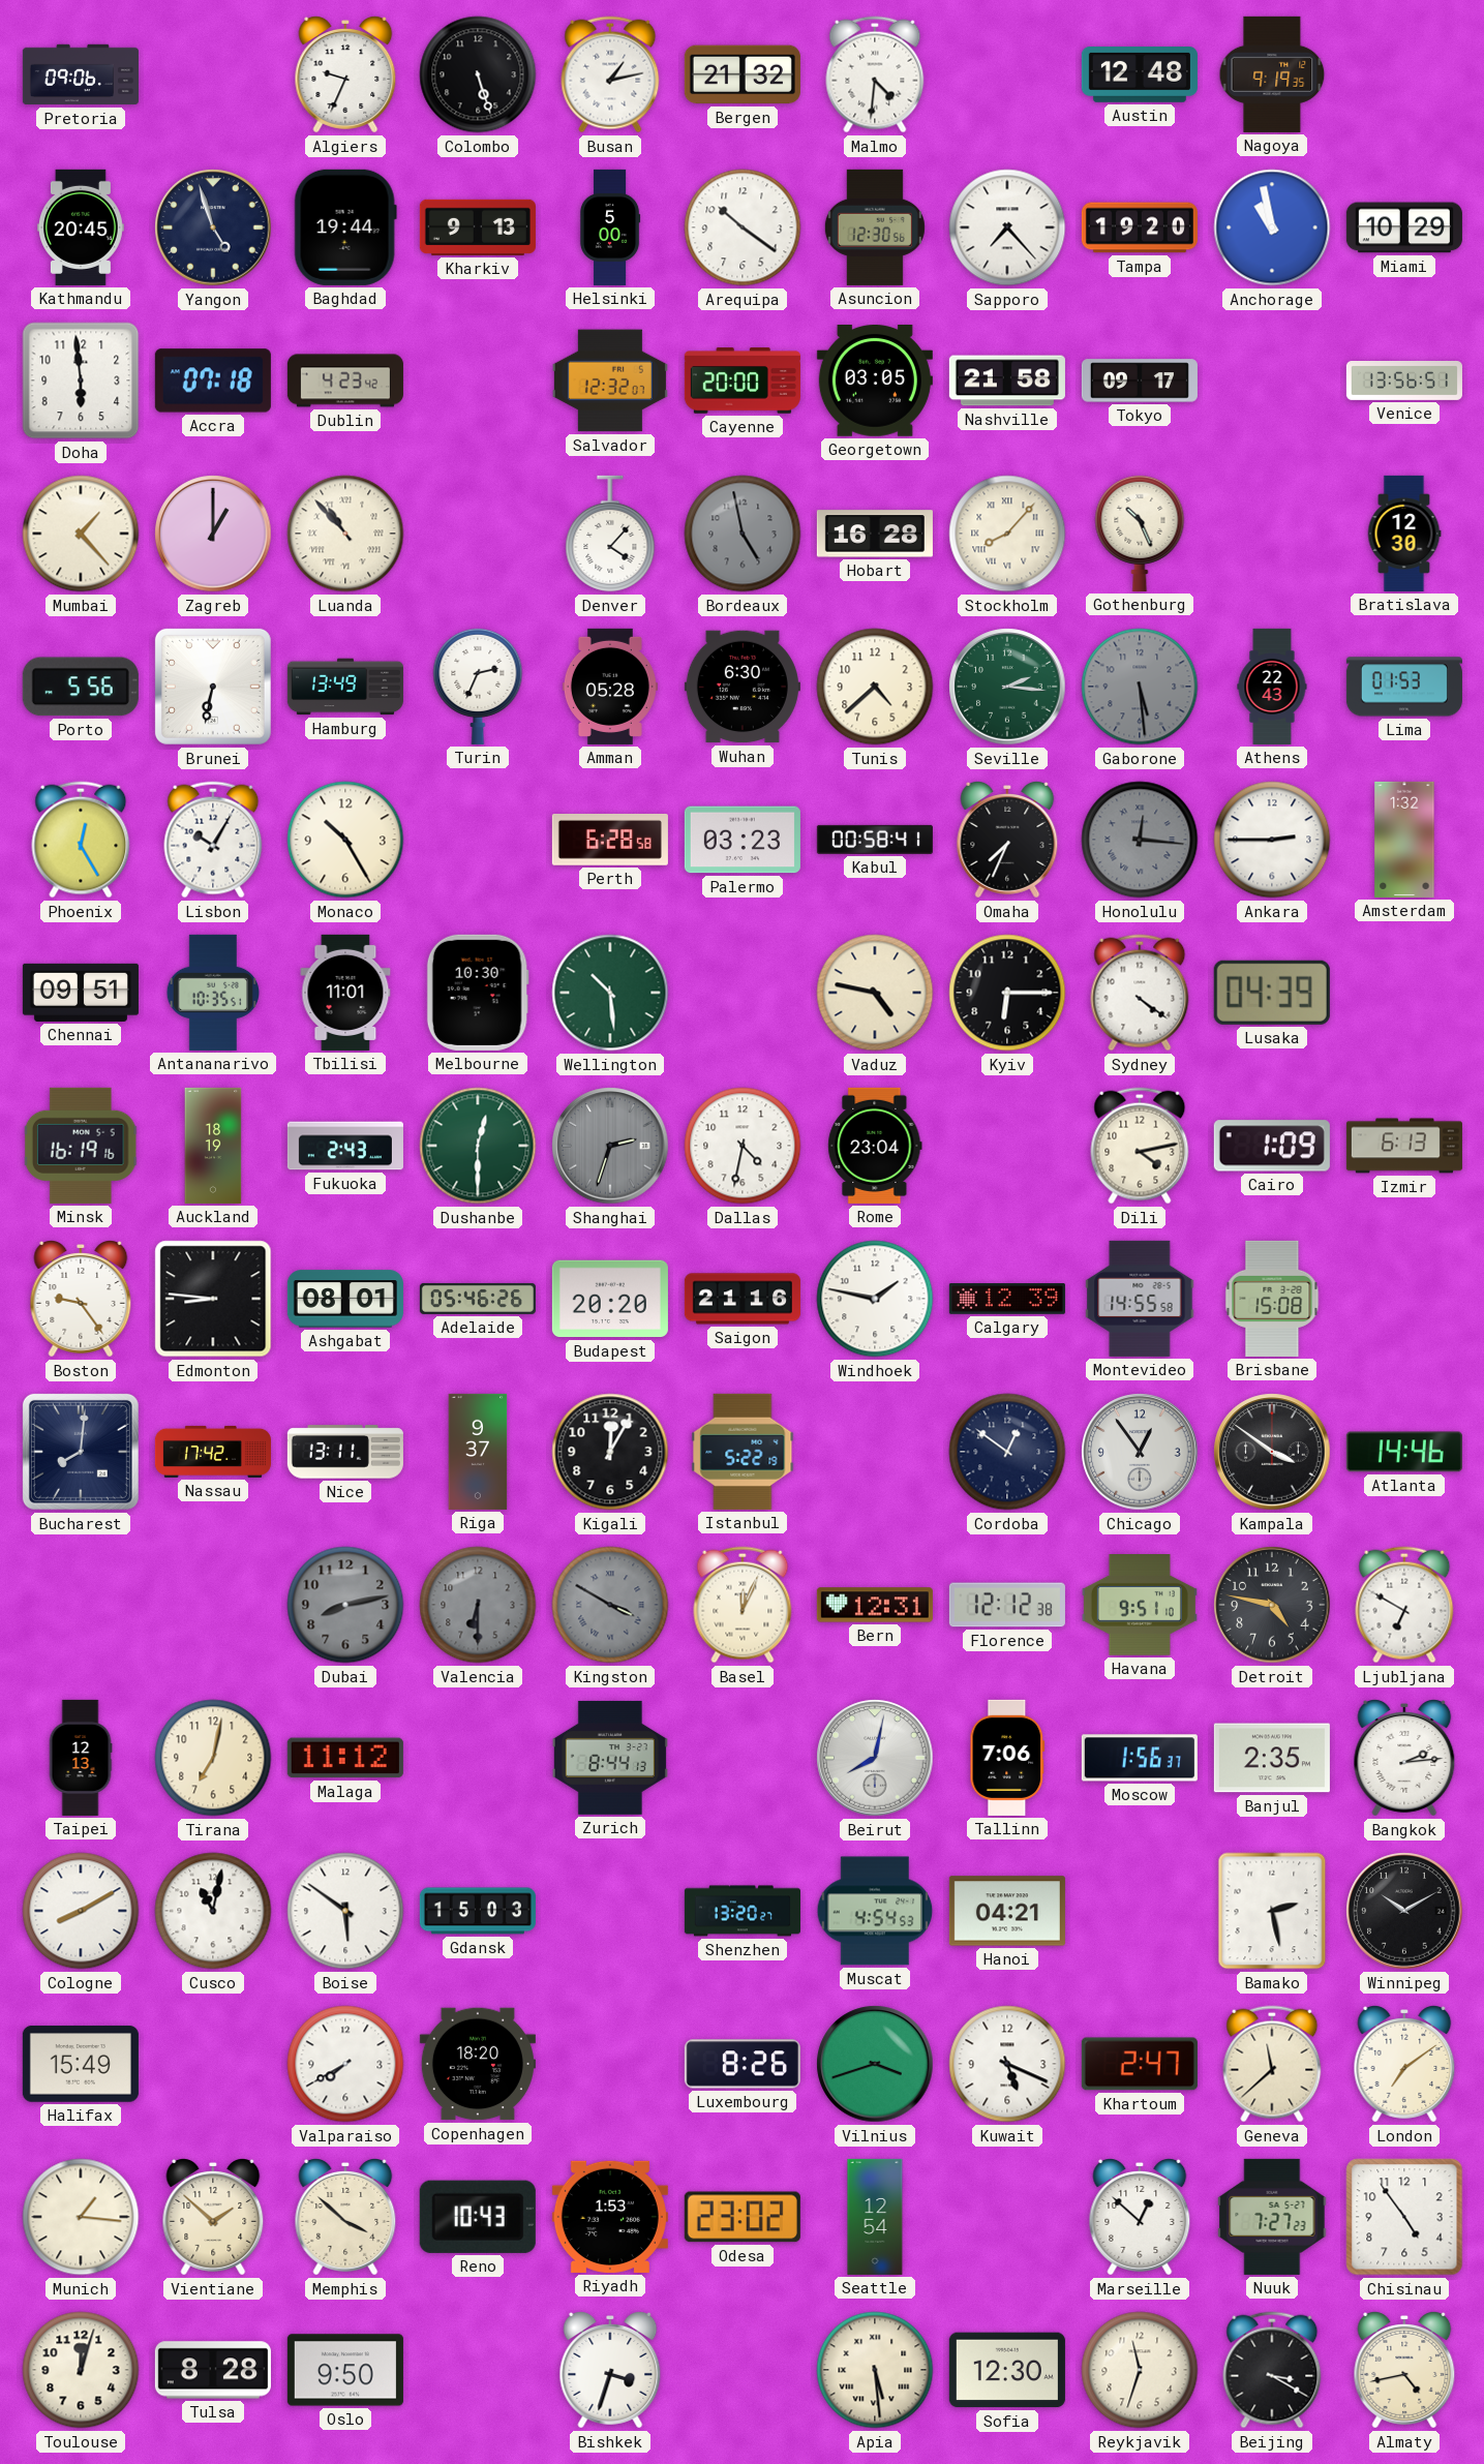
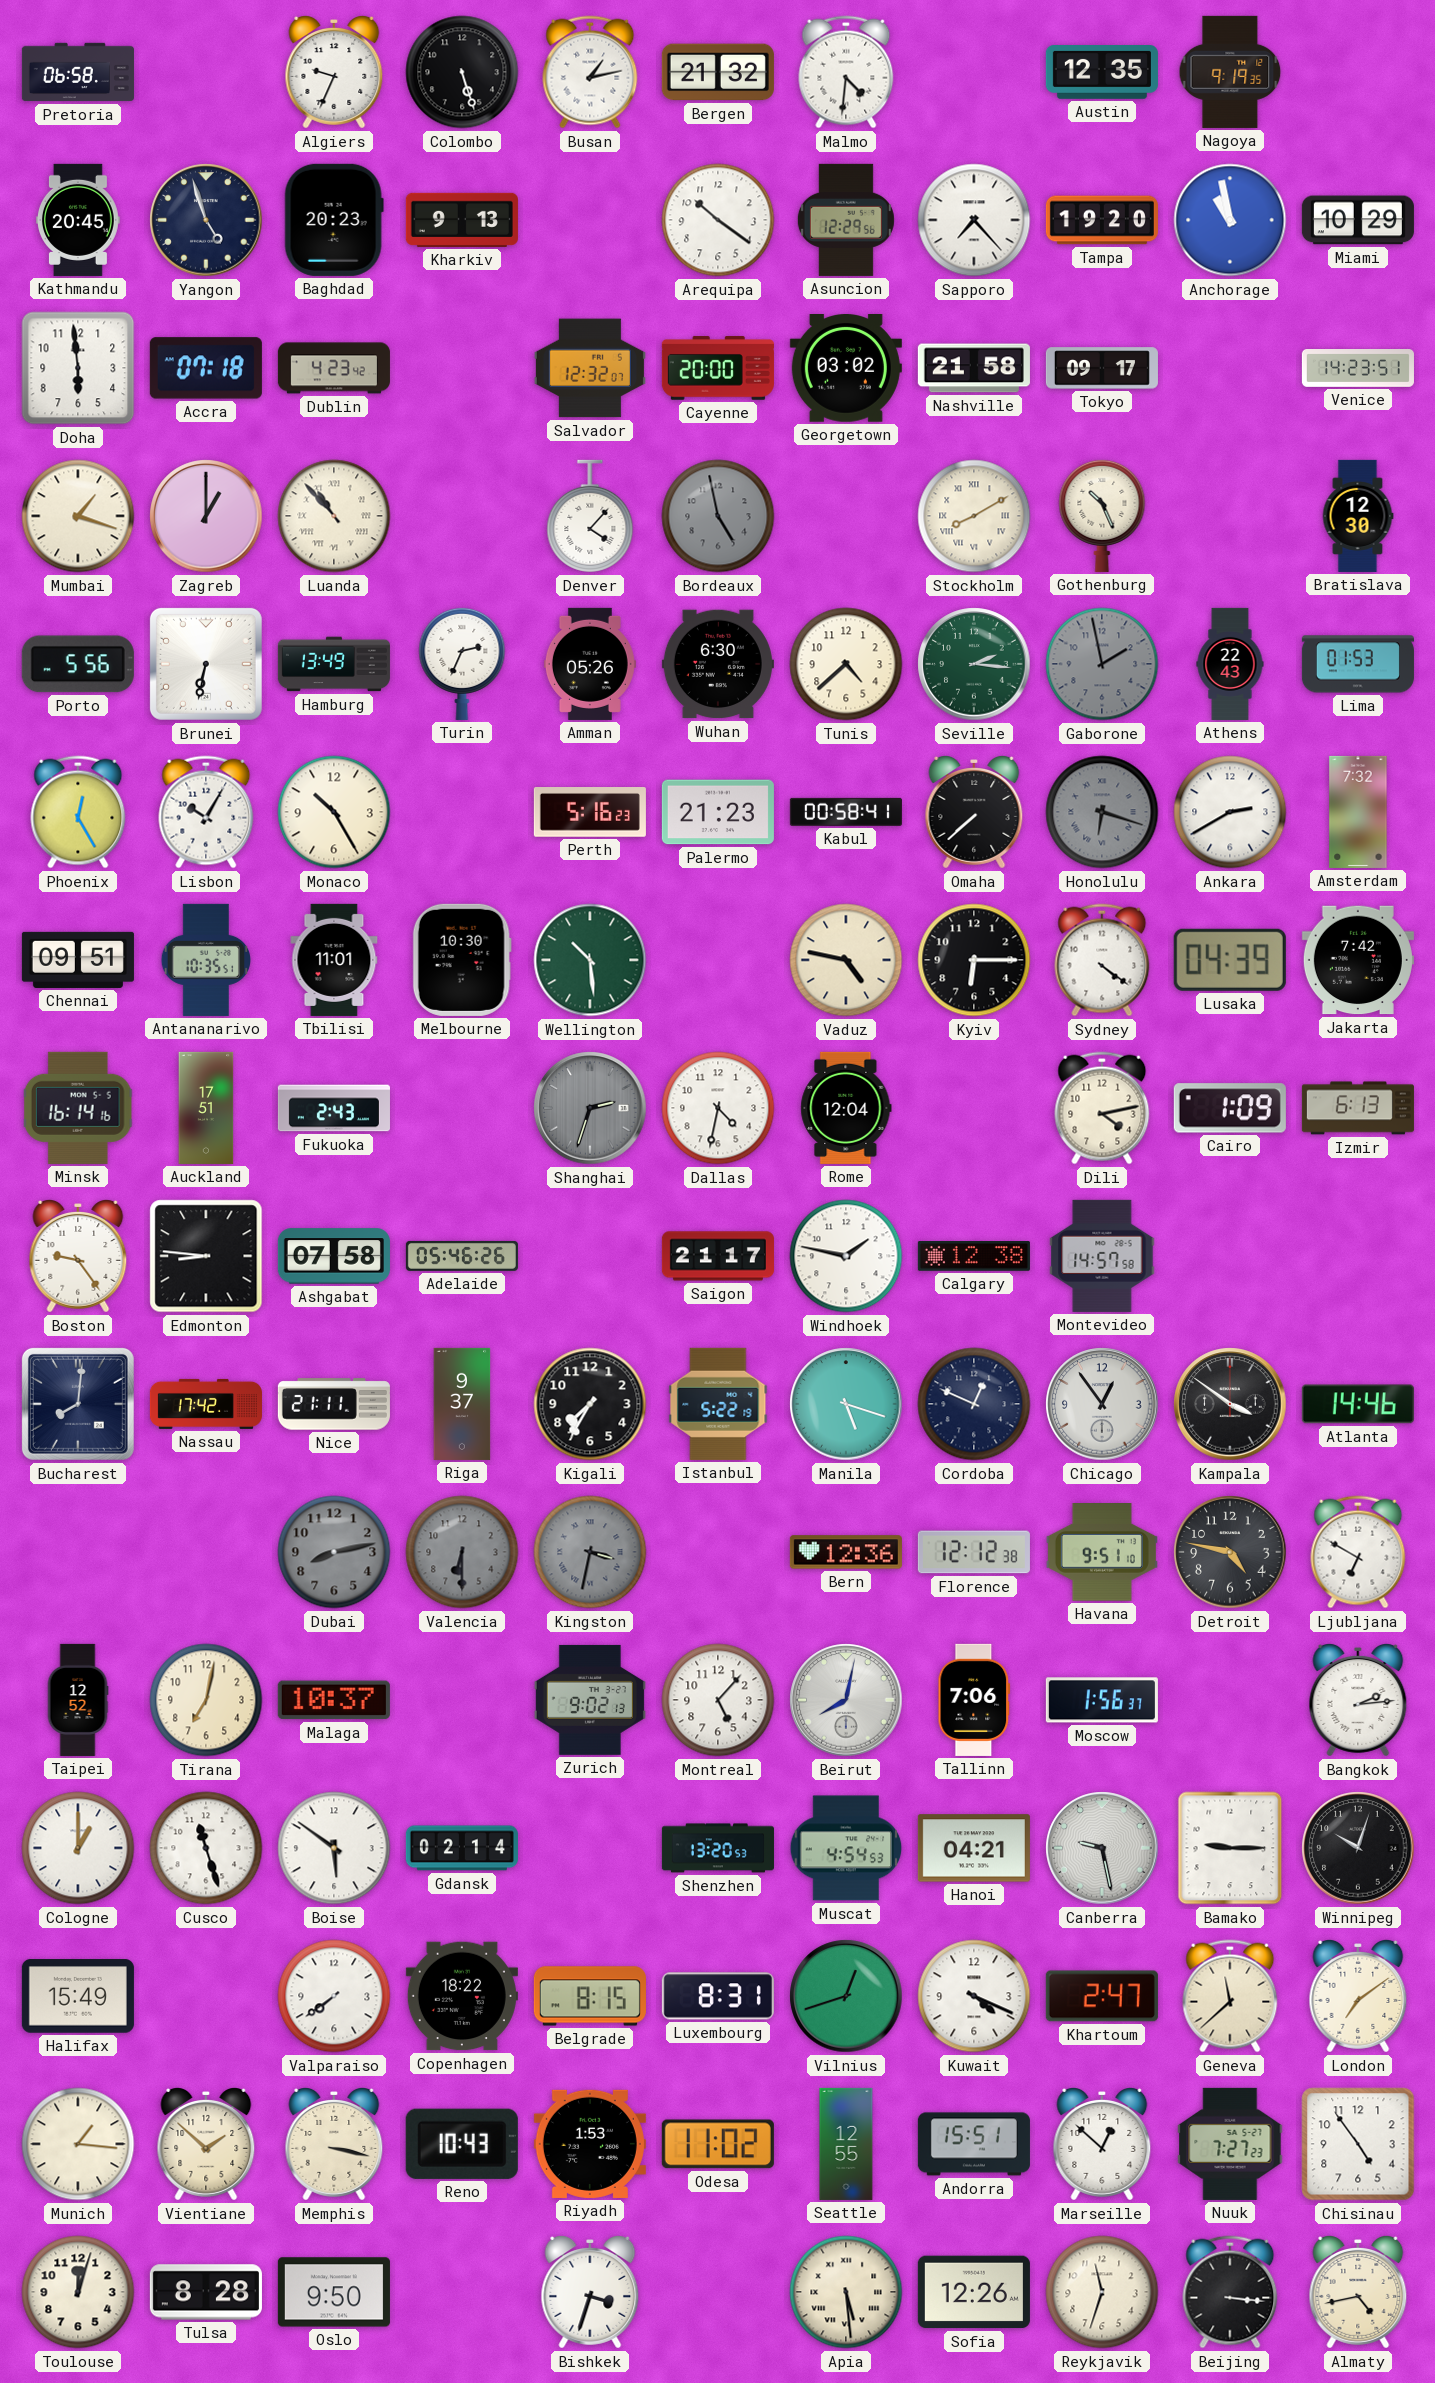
Pretoria: 09:06 -> 06:58 (78, 72)
Austin: 12:48 -> 12:35 (1102, 73)
Baghdad: 19:44 -> 20:23 (334, 220)
Helsinki: 5:00 -> none (610, 227)
Asuncion: 12:30 -> 12:29 (846, 220)
Georgetown: 03:05 -> 03:02 (846, 369)
Venice: 13:56 -> 14:23 (1358, 369)
Mumbai: 1:23 -> 1:18 (78, 516)
Hobart: 16:28 -> none (875, 534)
Stockholm: 8:07 -> 8:10 (974, 516)
Amman: 05:28 -> 05:26 (590, 664)
Gaborone: 5:29 -> 1:58 (1102, 664)
Perth: 6:28 -> 5:16 (590, 813)
Palermo: 03:23 -> 21:23 (718, 812)
Omaha: 7:34 -> 7:38 (974, 813)
Honolulu: 12:16 -> 6:18 (1102, 812)
Ankara: 2:45 -> 2:40 (1230, 812)
Amsterdam: 1:32 -> 7:32 (1358, 812)
Jakarta: none -> 7:42 (1358, 960)
Minsk: 16:19 -> 16:14 (78, 1108)
Auckland: 18:19 -> 17:51 (206, 1108)
Dushanbe: 12:30 -> none (478, 1146)
Rome: 23:04 -> 12:04 (846, 1108)
Ashgabat: 08:01 -> 07:58 (334, 1256)
Budapest: 20:20 -> none (610, 1299)
Saigon: 21:16 -> 21:17 (718, 1256)
Calgary: 12:39 -> 12:38 (974, 1257)
Montevideo: 14:55 -> 14:57 (1102, 1256)
Brisbane: 15:08 -> none (1272, 1299)
Nice: 13:11 -> 21:11 (334, 1404)
Kigali: 12:05 -> 7:35 (590, 1404)
Manila: none -> 5:18 (846, 1404)
Cordoba: 12:51 -> 12:49 (974, 1404)
Kingston: 3:50 -> 3:32 (590, 1552)
Basel: 12:04 -> none (743, 1605)
Bern: 12:31 -> 12:36 (846, 1552)
Taipei: 12:13 -> 12:52 (78, 1700)
Malaga: 11:12 -> 10:37 (334, 1700)
Zurich: 8:44 -> 9:02 (590, 1700)
Montreal: none -> 5:07 (718, 1700)
Banjul: 2:35 -> none (1272, 1758)
Cologne: 8:10 -> 1:00 (78, 1848)
Cusco: 11:02 -> 11:27 (206, 1848)
Gdansk: 15:03 -> 02:14 (462, 1848)
Shenzhen: 13:20:27 -> 13:20:53 (718, 1848)
Canberra: none -> 9:28 (1102, 1848)
Bamako: 2:28 -> 9:15 (1230, 1848)
Winnipeg: 10:10 -> 10:03 (1358, 1848)
Valparaiso: 7:40 -> 7:39 (334, 1996)
Copenhagen: 18:20 -> 18:22 (462, 1996)
Belgrade: none -> 8:15 (590, 1996)
Luxembourg: 8:26 -> 8:31 (718, 1996)
Vilnius: 3:42 -> 12:42 (846, 1996)
Kuwait: 5:19 -> 4:19 (974, 1996)
Memphis: 3:52 -> 3:17 (334, 2145)
Odesa: 23:02 -> 11:02 (718, 2144)
Seattle: 12:54 -> 12:55 (846, 2144)
Andorra: none -> 15:51 (974, 2144)
Sofia: 12:30 -> 12:26 (974, 2292)
Beijing: 3:20 -> 3:16 (1230, 2292)
